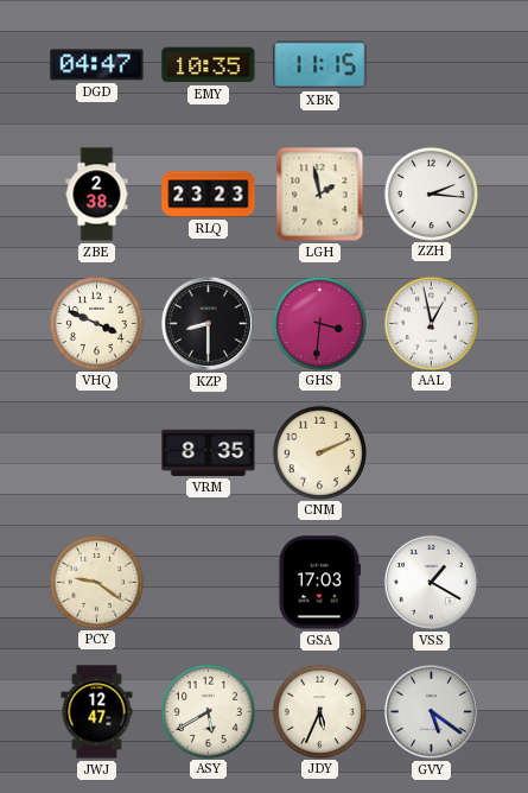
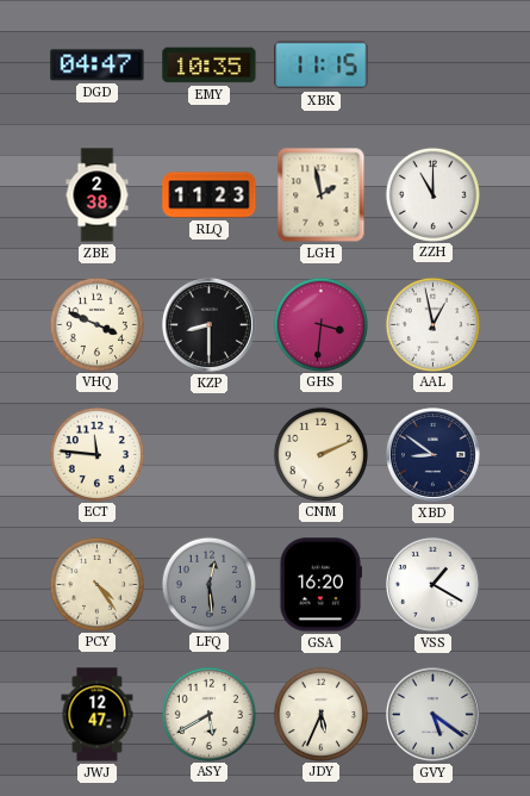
RLQ: 23:23 -> 11:23 (210, 195)
ZZH: 2:16 -> 11:00 (432, 194)
ECT: none -> 11:46 (96, 454)
VRM: 8:35 -> none (209, 452)
XBD: none -> 8:51 (432, 454)
PCY: 9:21 -> 4:24 (96, 584)
LFQ: none -> 12:29 (208, 584)
GSA: 17:03 -> 16:20 (320, 585)
